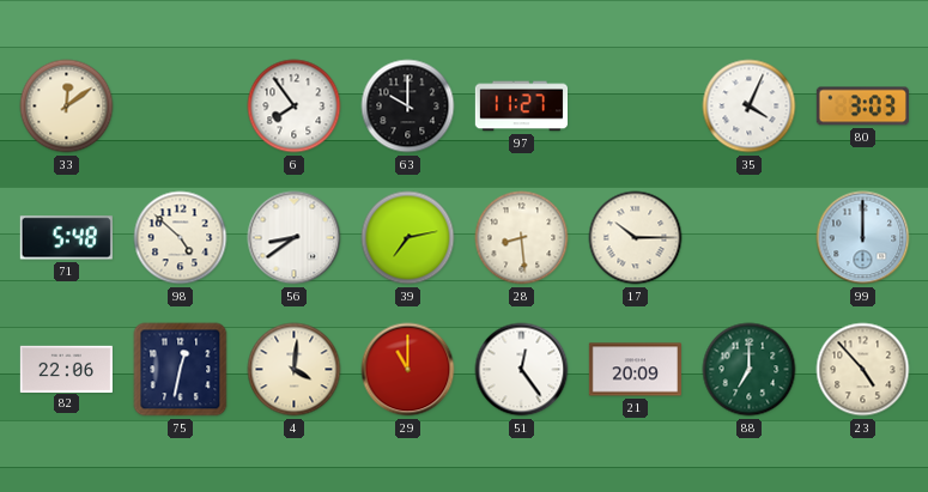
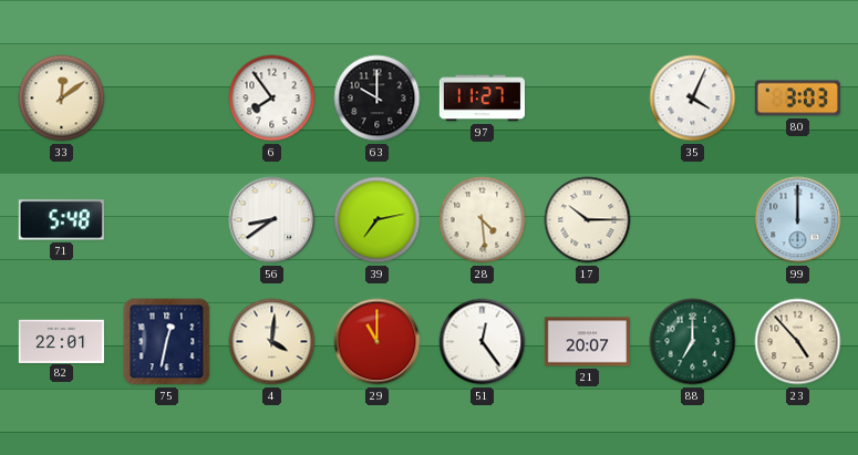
98: 4:52 -> none (181, 238)
28: 8:29 -> 4:29 (483, 220)
82: 22:06 -> 22:01 (61, 341)
21: 20:09 -> 20:07 (587, 342)
